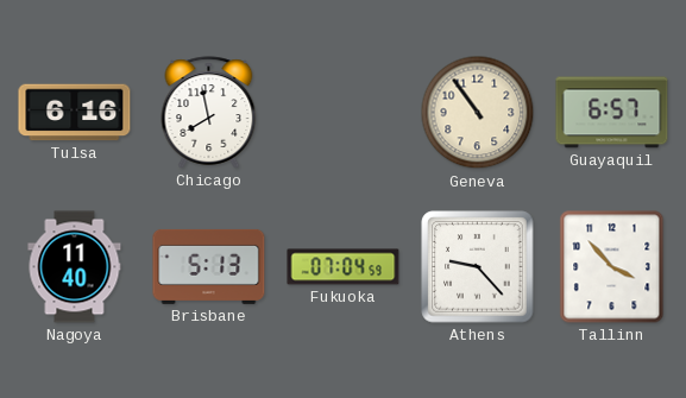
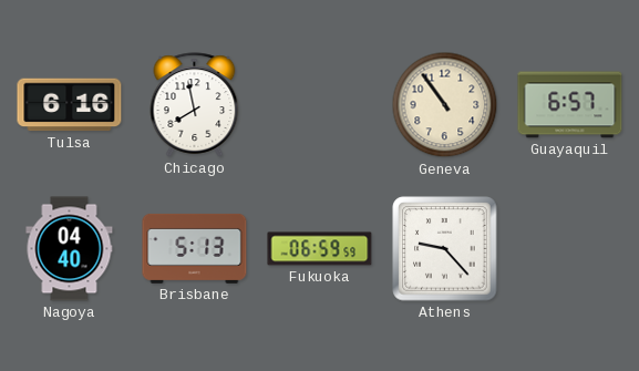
Nagoya: 11:40 -> 04:40 (70, 249)
Fukuoka: 07:04 -> 06:59 (320, 249)
Tallinn: 3:53 -> none (612, 267)
